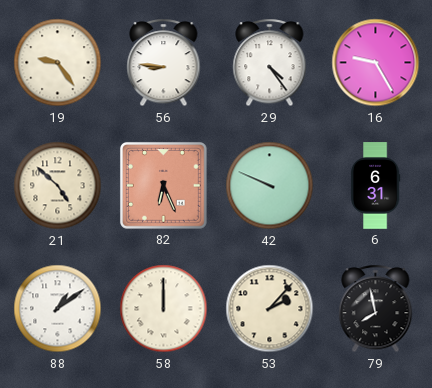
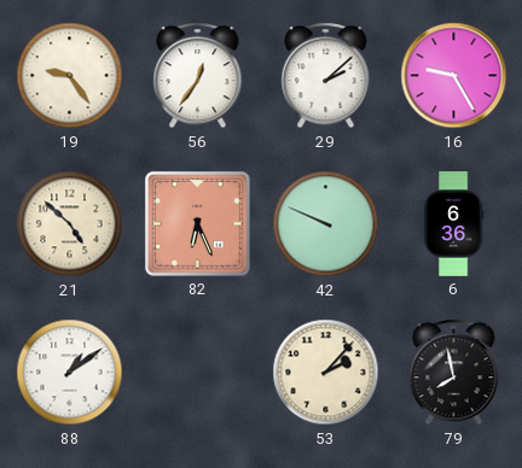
56: 8:46 -> 12:36 (198, 76)
29: 4:24 -> 2:08 (326, 76)
6: 6:31 -> 6:36 (453, 224)
58: 12:00 -> none (164, 309)
